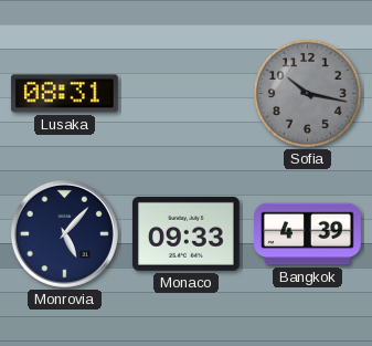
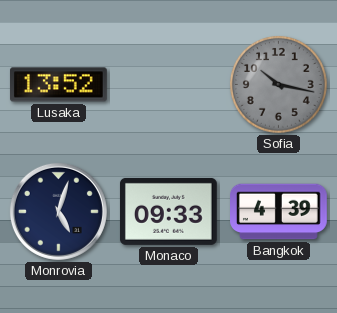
Lusaka: 08:31 -> 13:52 (58, 85)
Monrovia: 5:07 -> 5:03 (58, 211)
